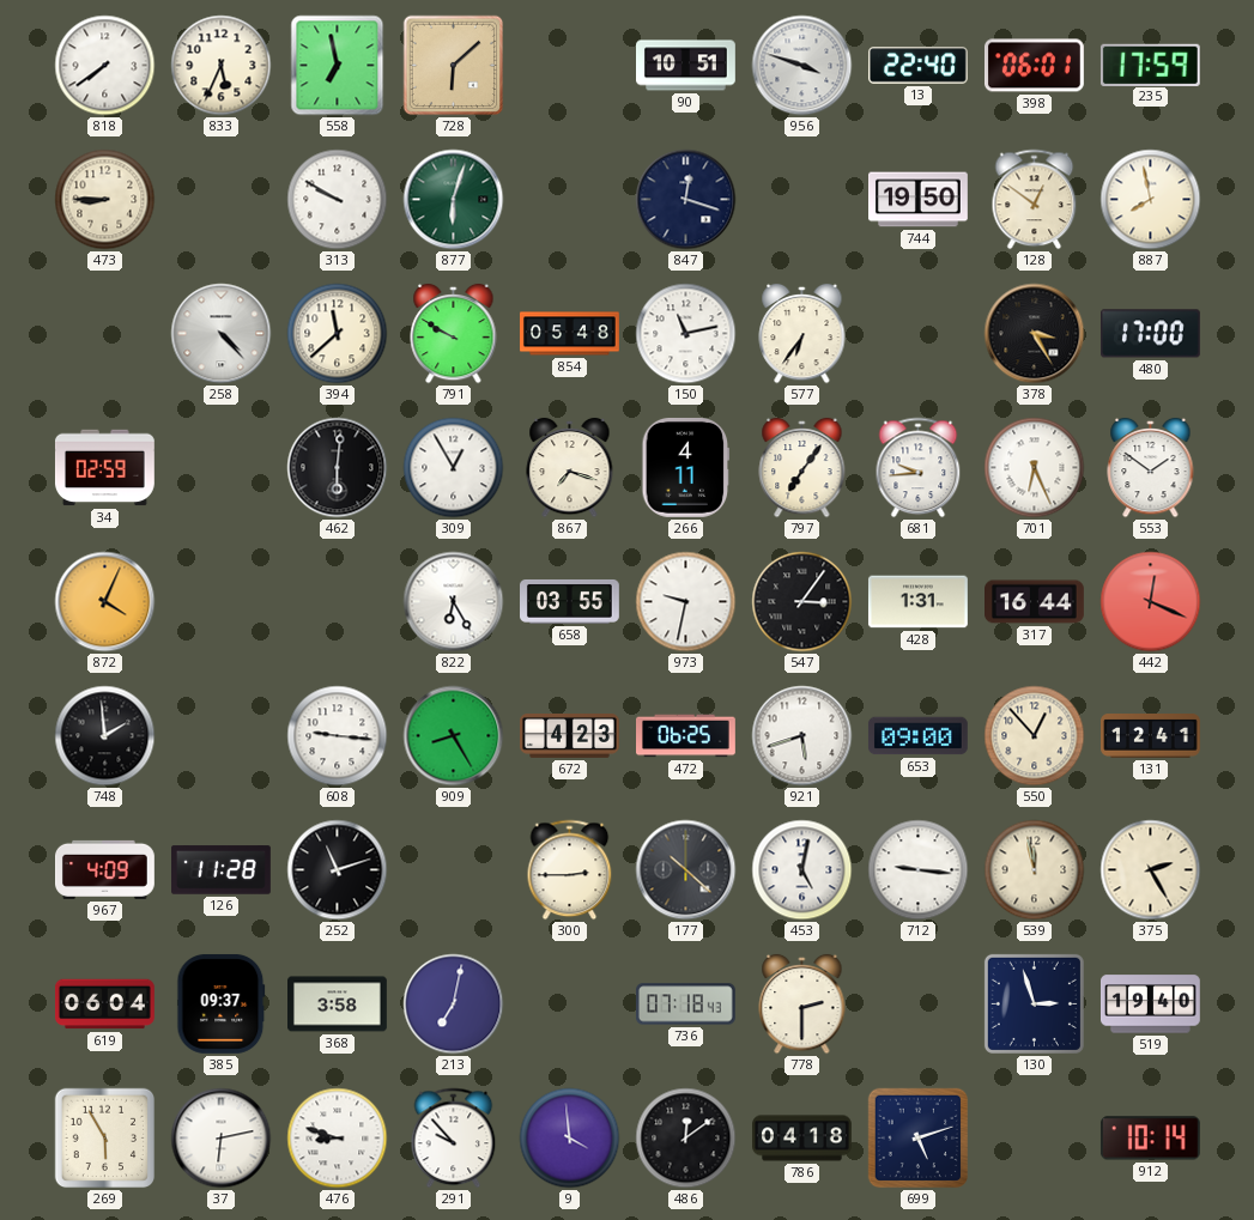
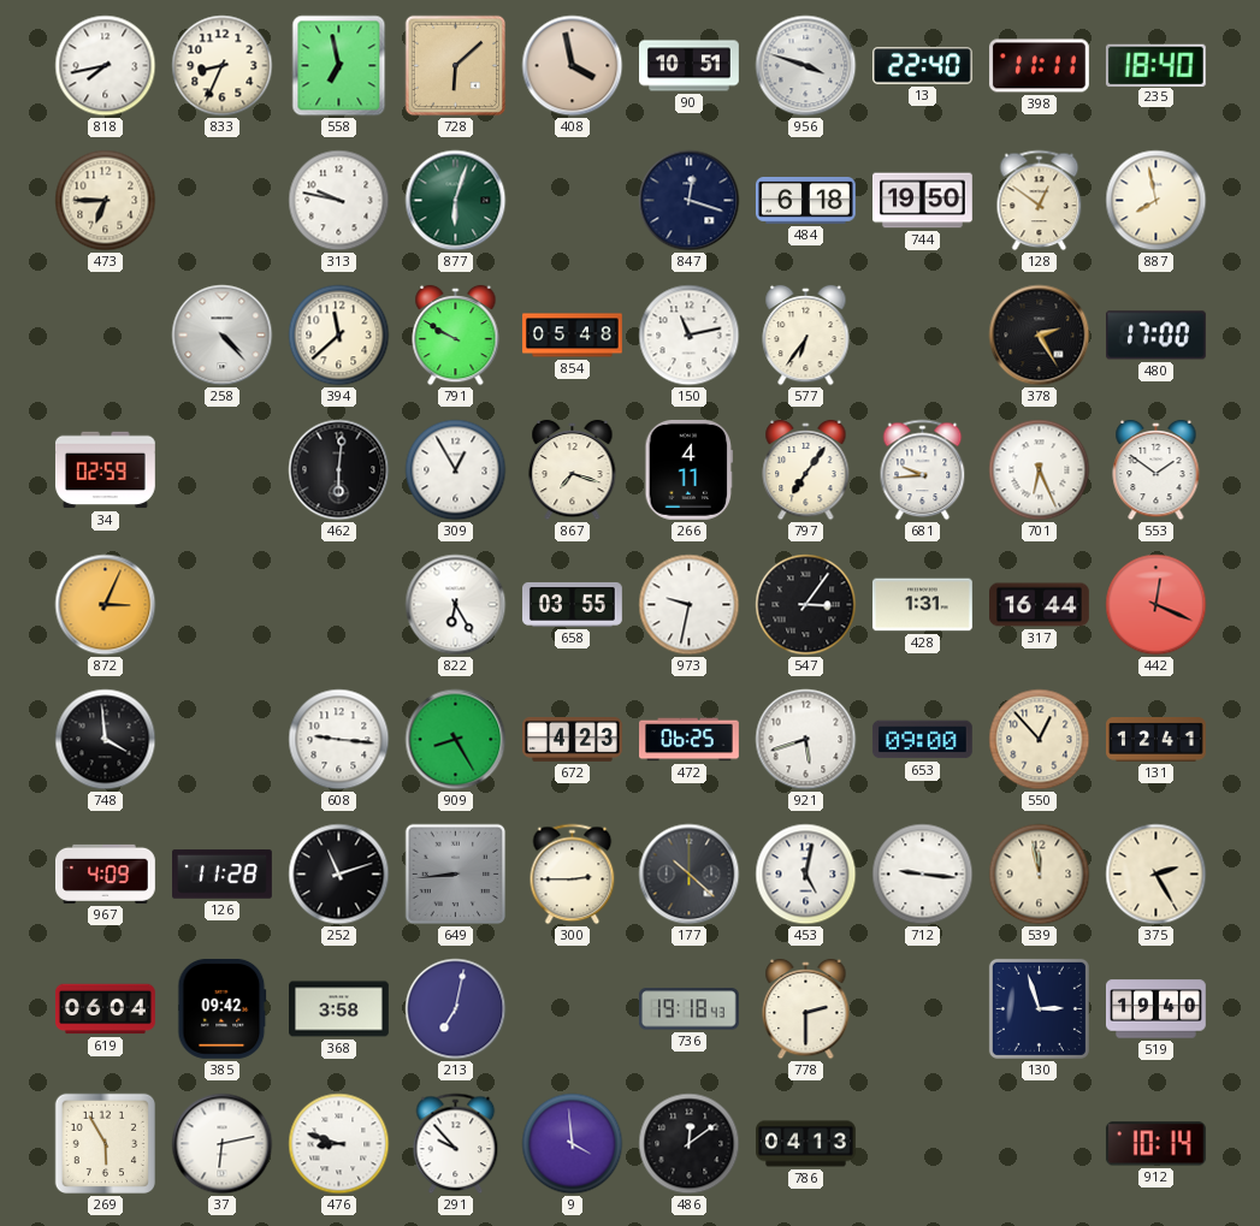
818: 7:39 -> 7:43 (106, 66)
833: 5:34 -> 8:34 (223, 66)
408: none -> 3:58 (573, 66)
398: 06:01 -> 11:11 (1039, 66)
235: 17:59 -> 18:40 (1155, 65)
473: 8:45 -> 6:45 (106, 201)
313: 9:50 -> 9:47 (339, 201)
484: none -> 6:18 (805, 201)
378: 3:25 -> 2:25 (1040, 336)
872: 4:04 -> 3:04 (106, 605)
748: 1:59 -> 3:59 (106, 740)
649: none -> 8:44 (456, 875)
385: 09:37 -> 09:42 (223, 1008)
736: 07:18 -> 19:18 (688, 1009)
786: 04:18 -> 04:13 (806, 1144)
699: 5:12 -> none (919, 1139)
